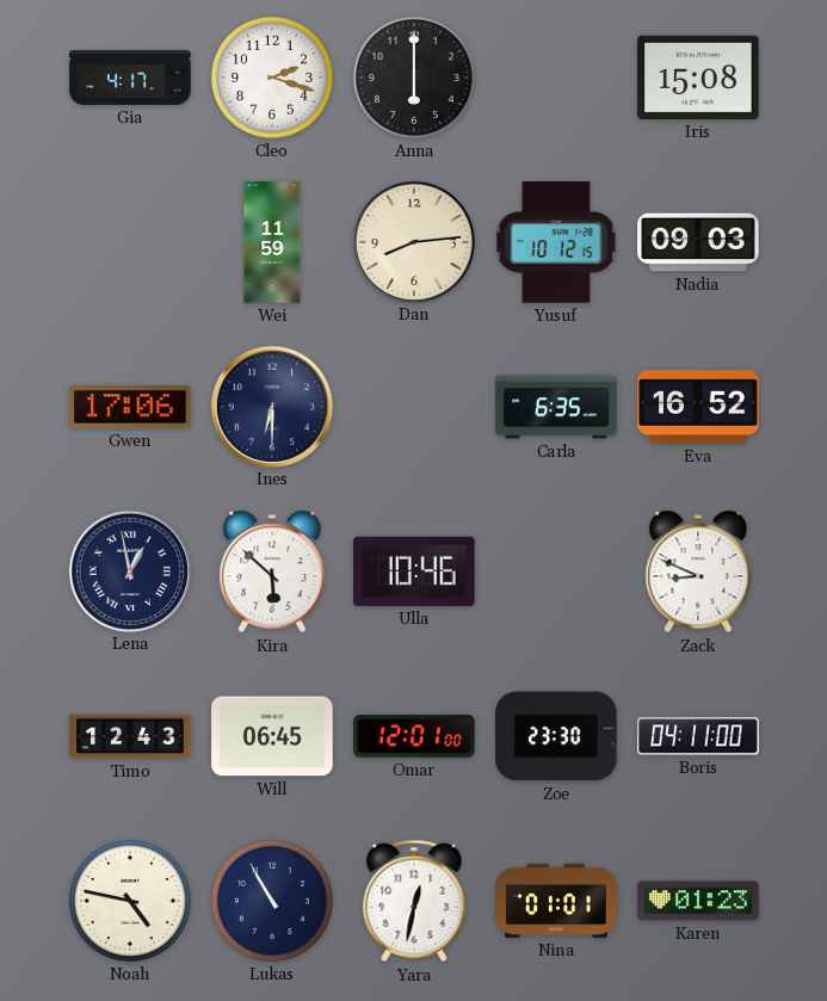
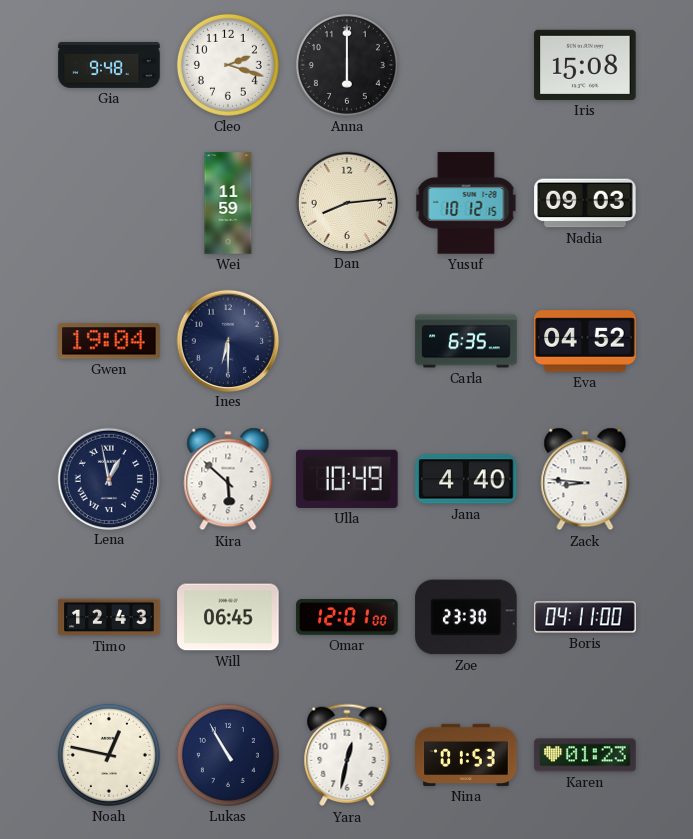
Gia: 4:17 -> 9:48 (109, 65)
Gwen: 17:06 -> 19:04 (109, 341)
Eva: 16:52 -> 04:52 (585, 341)
Ulla: 10:46 -> 10:49 (347, 479)
Jana: none -> 4:40 (466, 479)
Zack: 8:49 -> 8:46 (585, 479)
Noah: 4:47 -> 12:47 (109, 755)
Nina: 01:01 -> 01:53 (466, 755)
